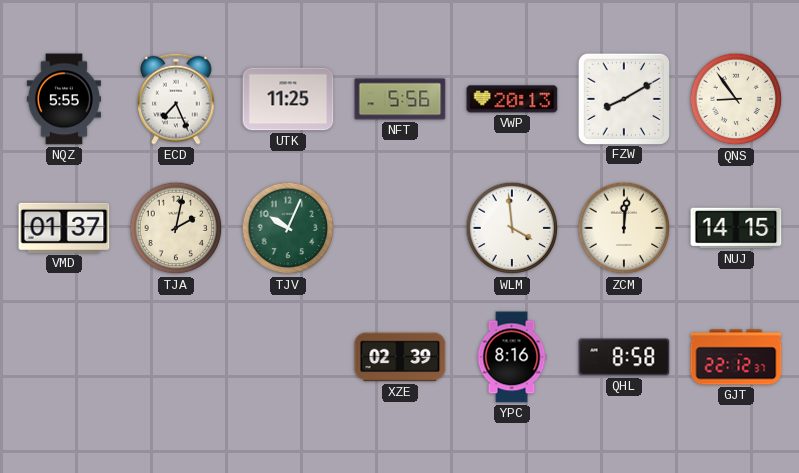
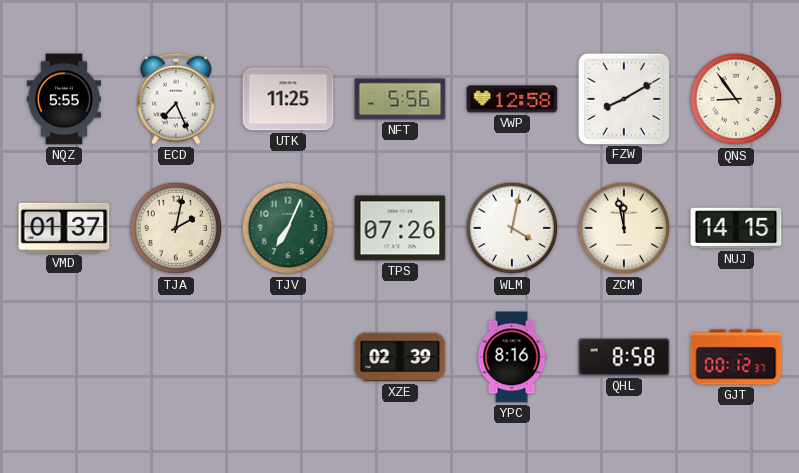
VWP: 20:13 -> 12:58 (512, 99)
TJV: 10:04 -> 7:04 (288, 228)
TPS: none -> 07:26 (400, 228)
WLM: 3:59 -> 4:02 (512, 228)
ZCM: 12:01 -> 11:58 (624, 228)
GJT: 22:12 -> 00:12 (736, 357)
